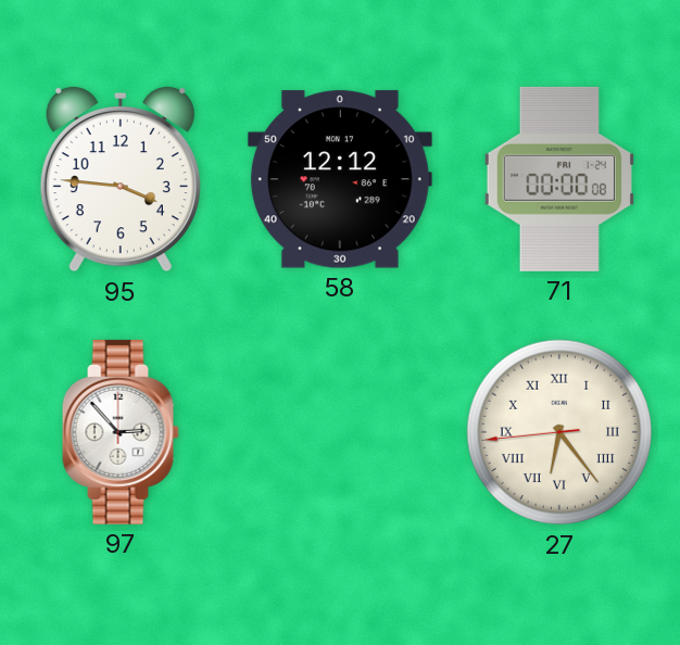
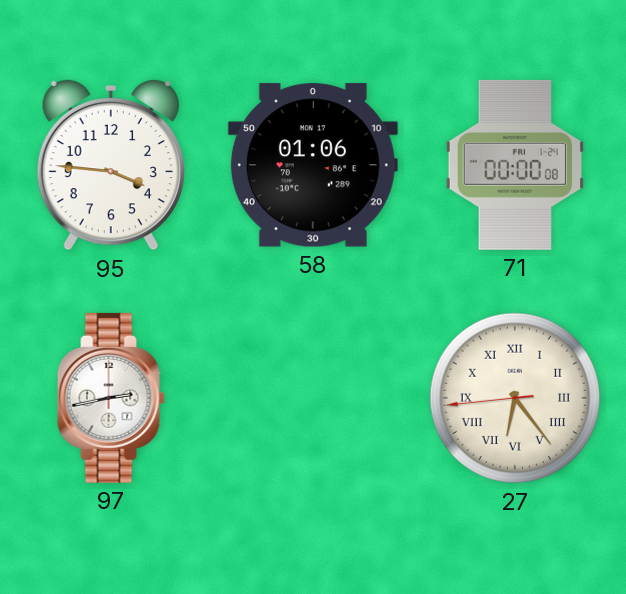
58: 12:12 -> 01:06 (313, 165)
97: 2:53 -> 2:43 (111, 398)
